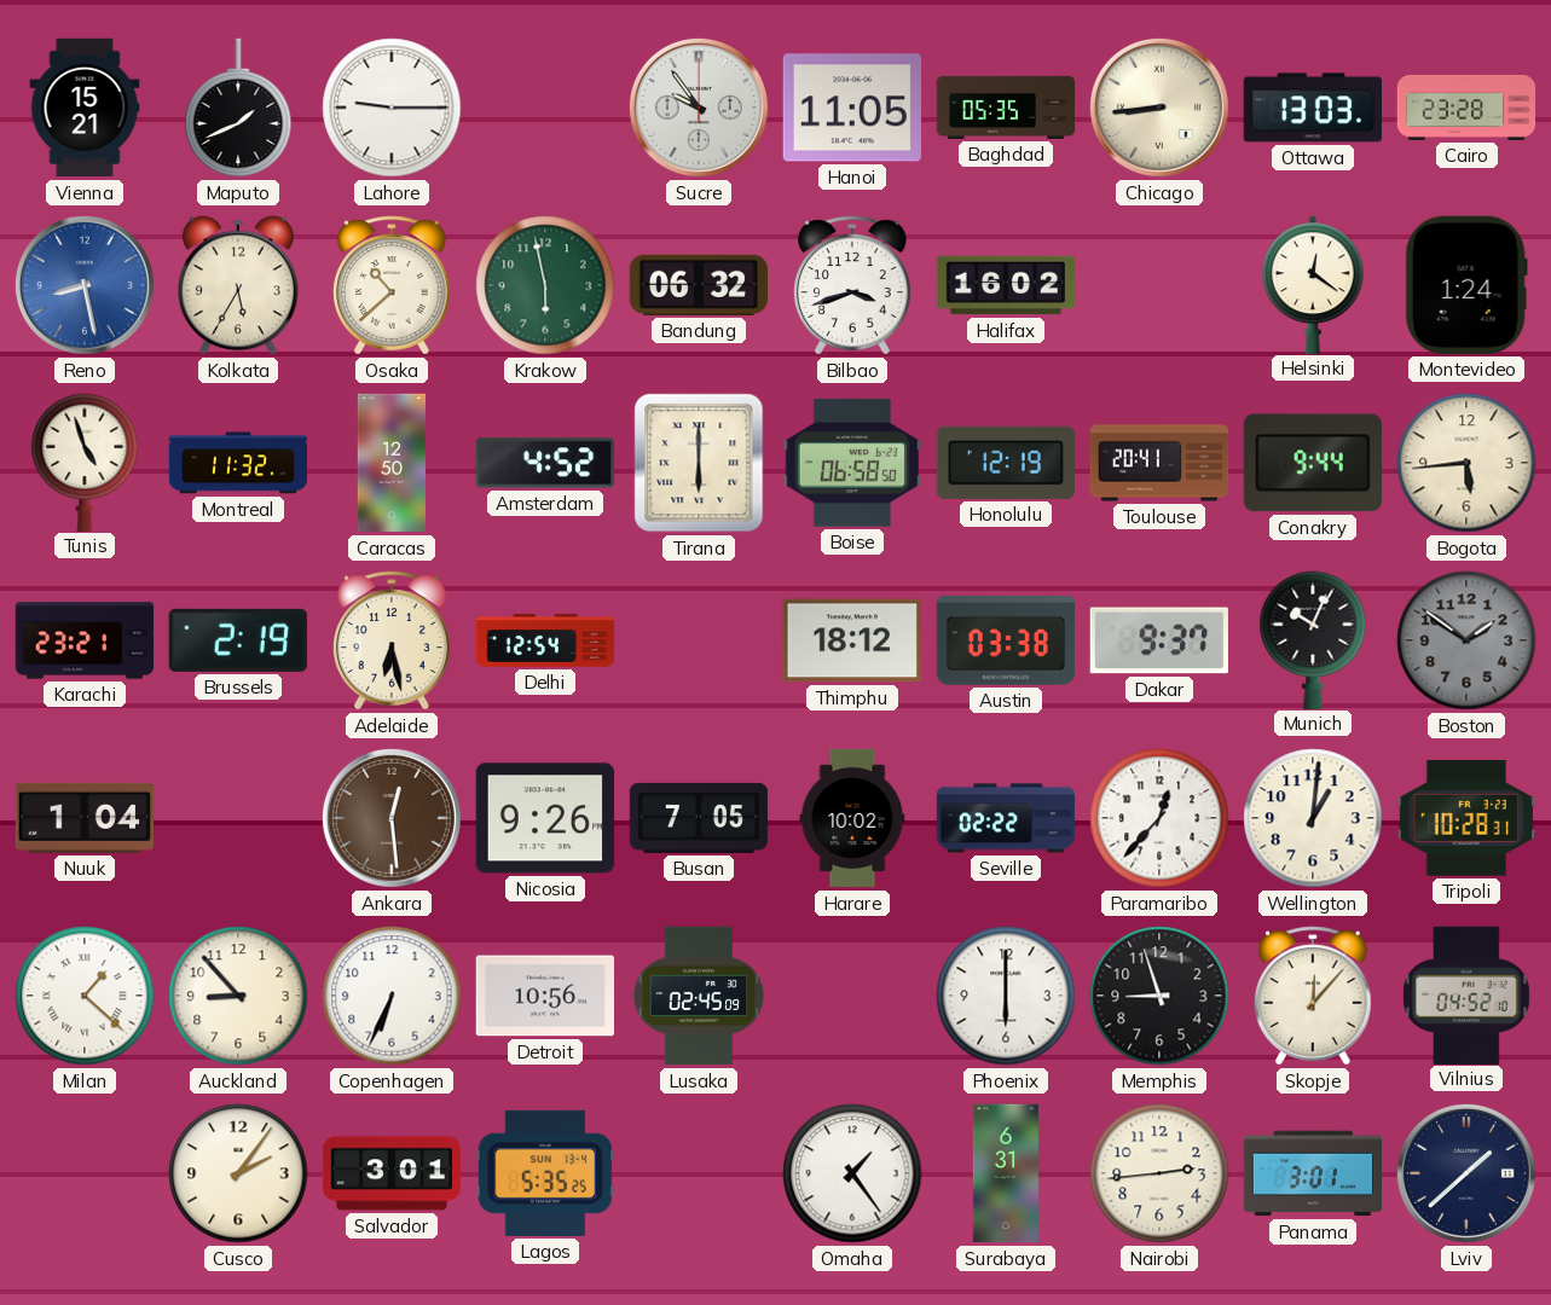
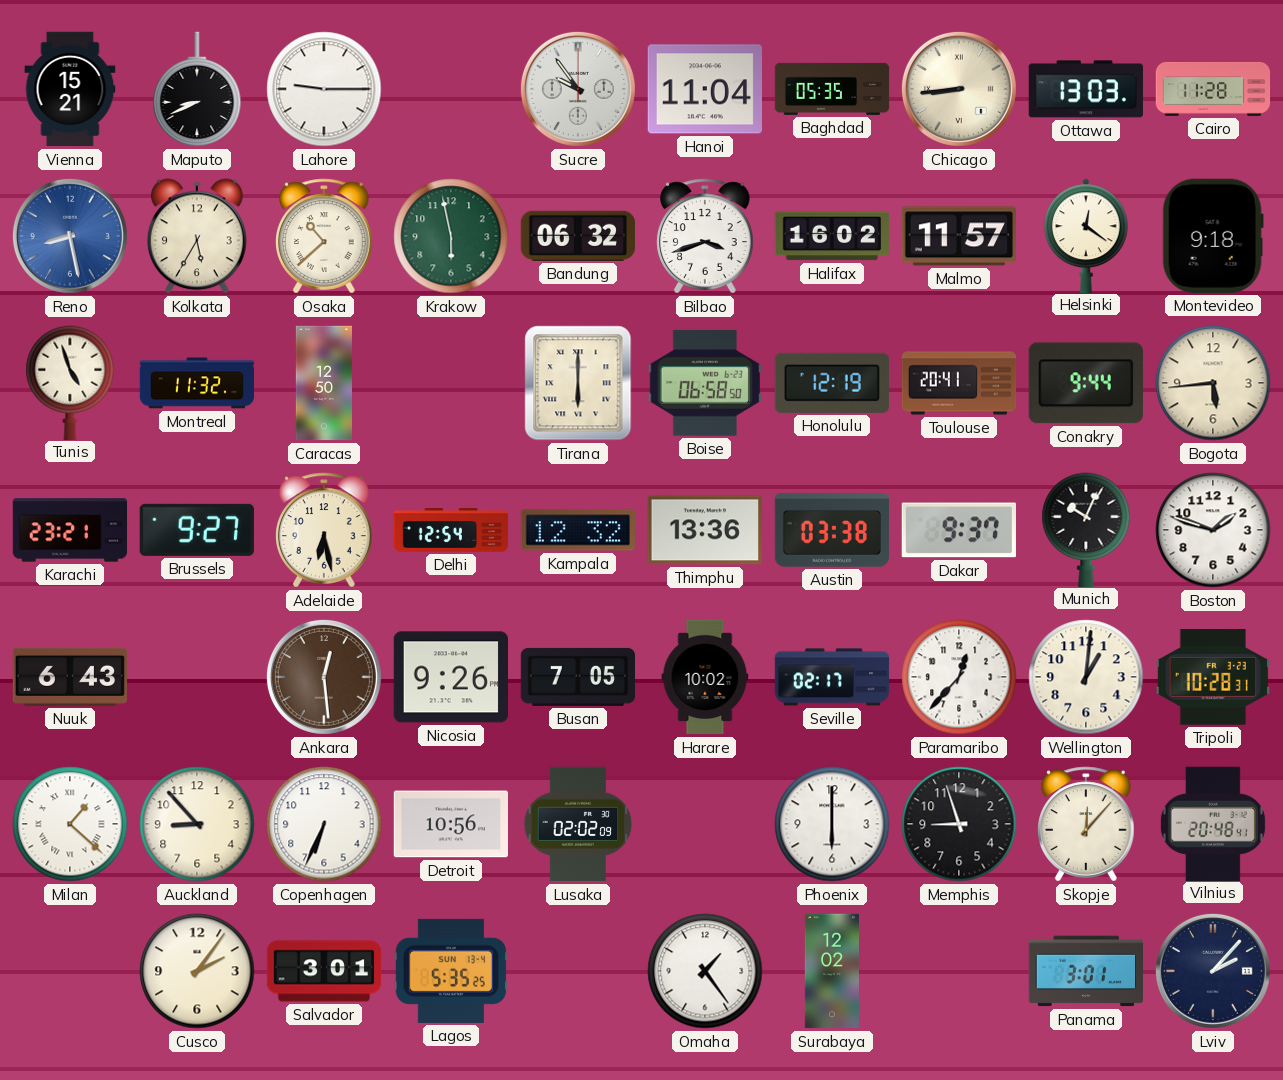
Maputo: 1:41 -> 8:41 (197, 89)
Hanoi: 11:05 -> 11:04 (704, 89)
Cairo: 23:28 -> 11:28 (1213, 89)
Malmo: none -> 11:57 (958, 236)
Montevideo: 1:24 -> 9:18 (1213, 236)
Amsterdam: 4:52 -> none (544, 463)
Brussels: 2:19 -> 9:27 (197, 530)
Kampala: none -> 12:32 (577, 530)
Thimphu: 18:12 -> 13:36 (704, 530)
Boston: 1:51 -> 1:48 (1213, 530)
Boston dial: grey -> white (1213, 530)
Nuuk: 1:04 -> 6:43 (69, 677)
Seville: 02:22 -> 02:17 (832, 677)
Lusaka: 02:45 -> 02:02 (578, 824)
Vilnius: 04:52 -> 20:48 (1213, 823)
Surabaya: 6:31 -> 12:02 (831, 971)
Nairobi: 2:44 -> none (1159, 1173)
Lviv: 1:38 -> 2:07 (1213, 971)
